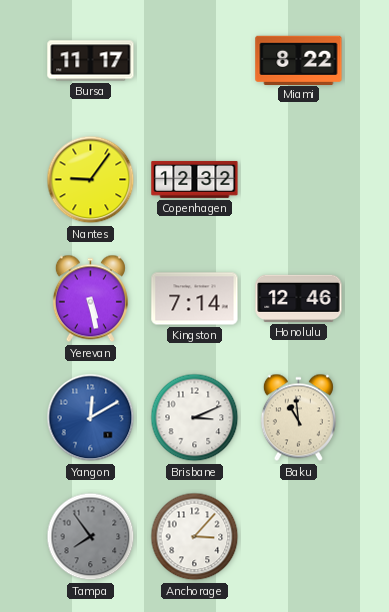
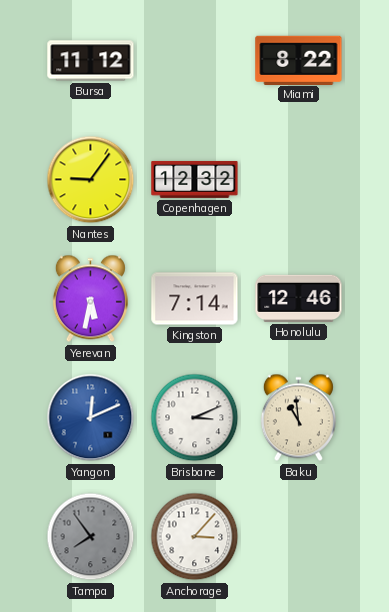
Bursa: 11:17 -> 11:12 (91, 61)
Yerevan: 5:28 -> 5:32 (90, 299)
Yangon: 12:10 -> 12:11 (91, 418)
